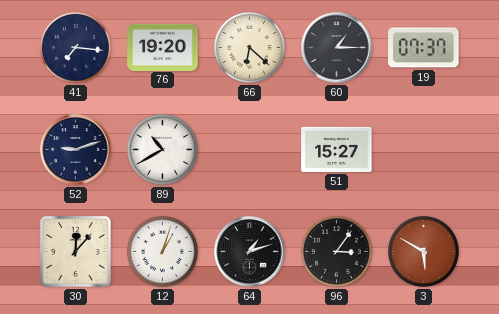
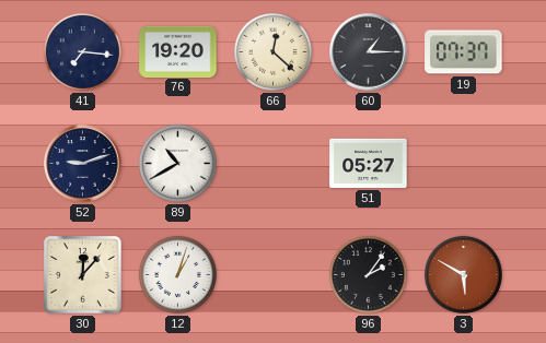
66: 6:22 -> 12:22 (272, 51)
51: 15:27 -> 05:27 (369, 163)
64: 1:12 -> none (250, 252)
96: 3:06 -> 2:06 (368, 274)
